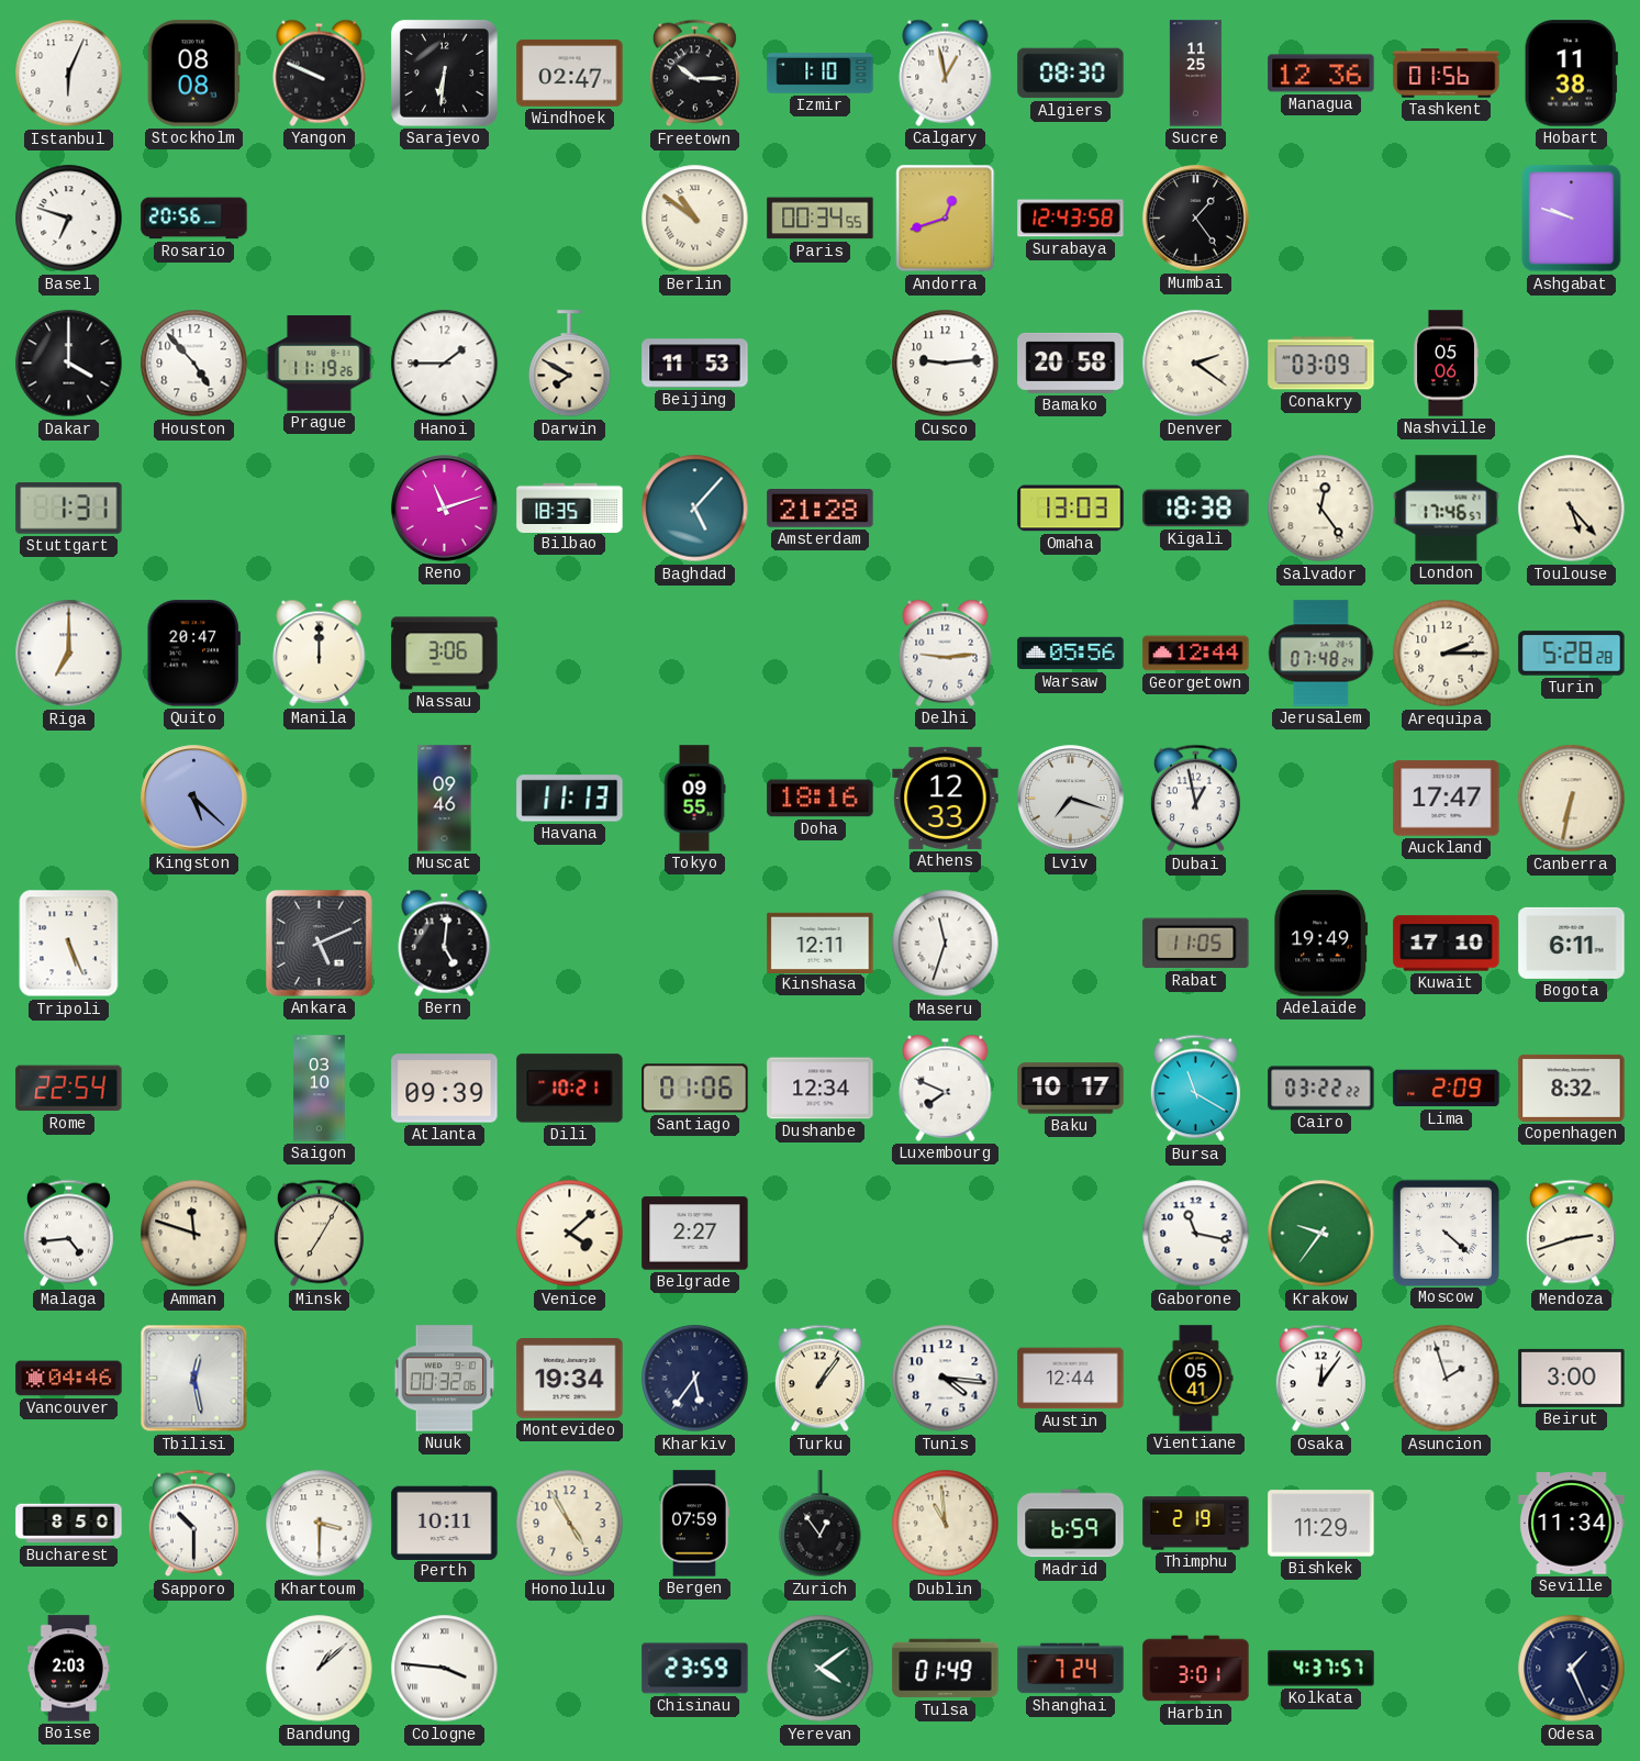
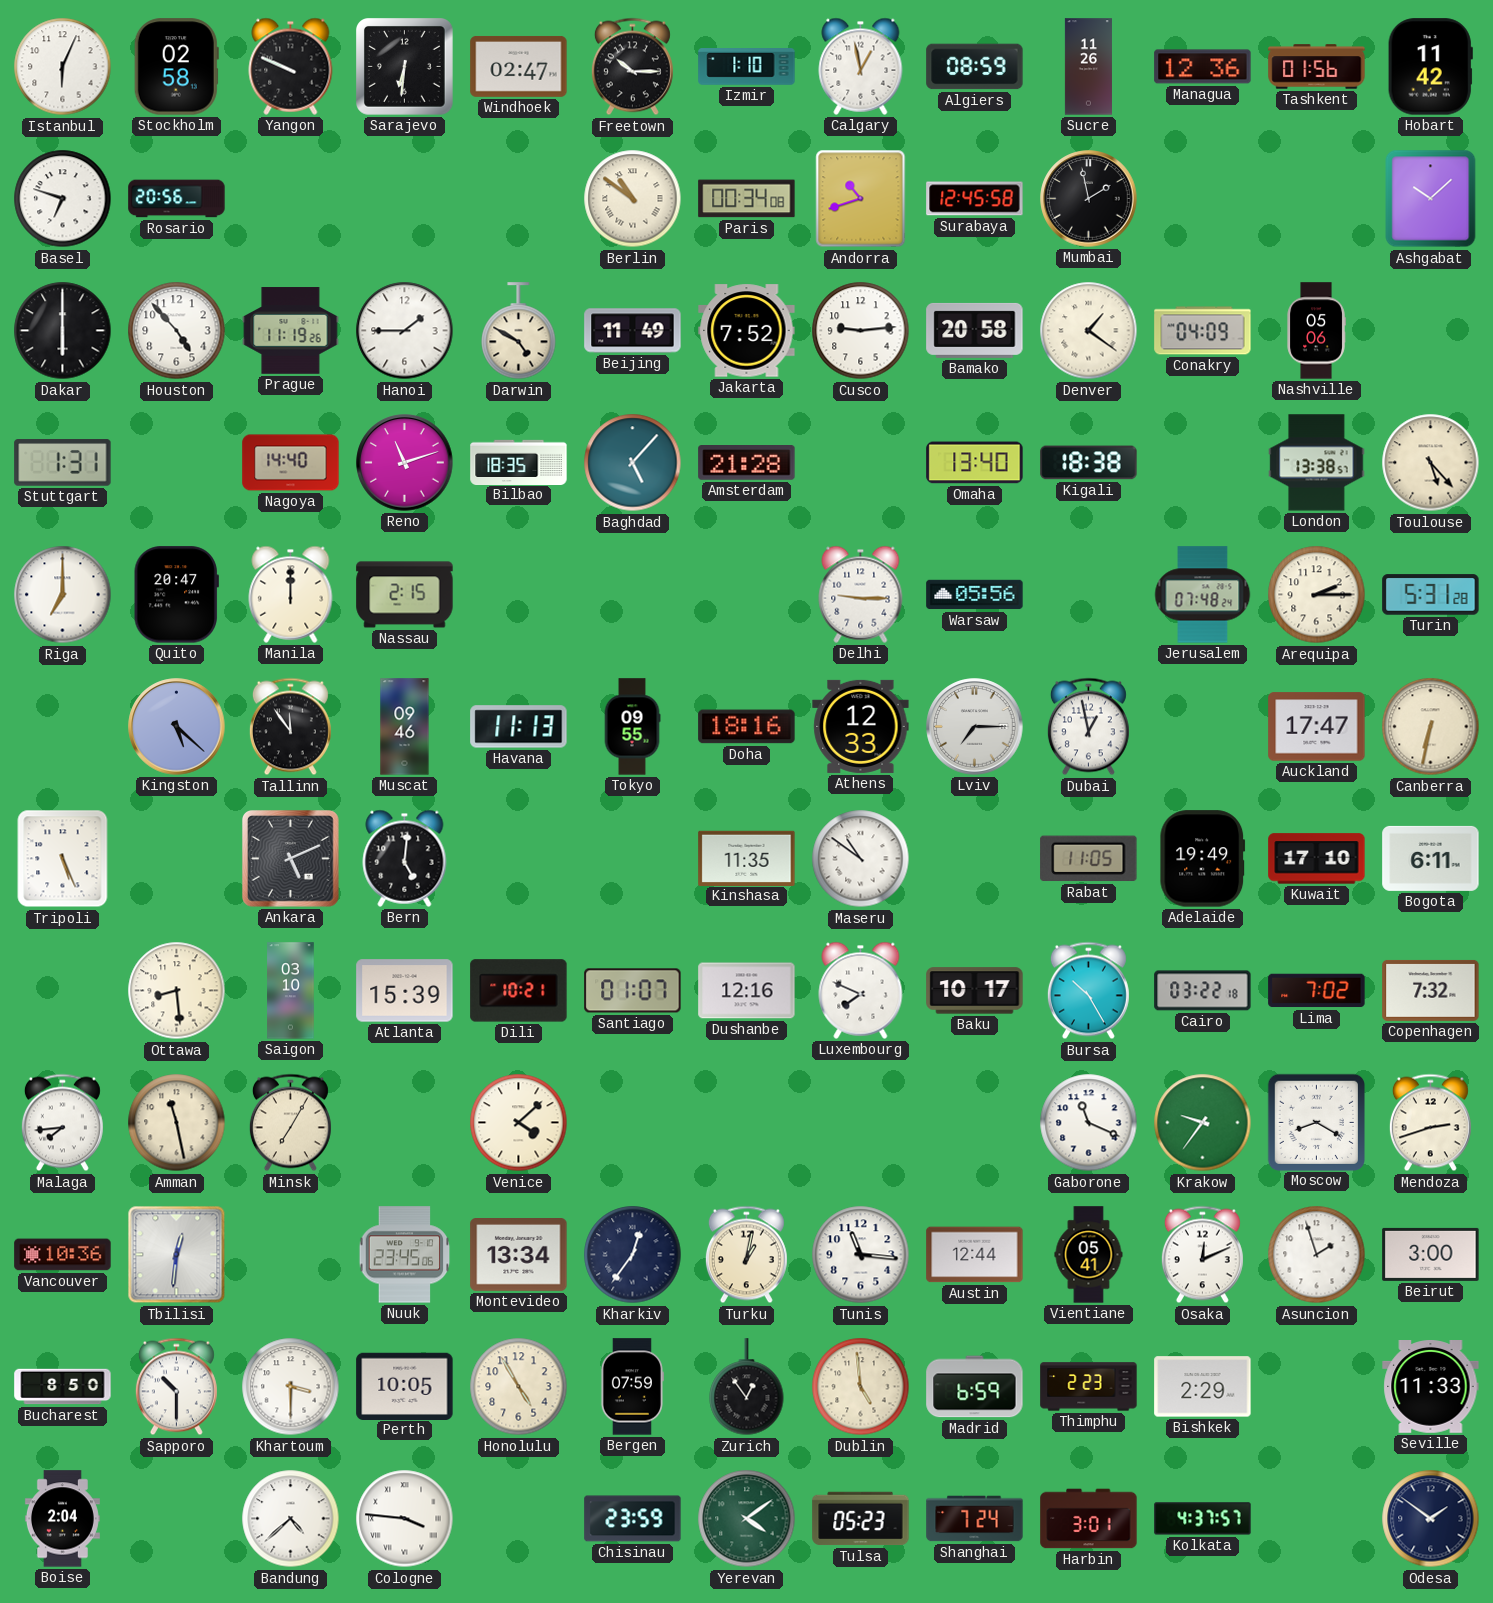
Stockholm: 08:08 -> 02:58 (176, 67)
Algiers: 08:30 -> 08:59 (975, 67)
Sucre: 11:25 -> 11:26 (1088, 67)
Hobart: 11:38 -> 11:42 (1430, 67)
Paris: 00:34:55 -> 00:34:08 (747, 199)
Andorra: 12:42 -> 10:42 (861, 199)
Surabaya: 12:43 -> 12:45 (975, 199)
Mumbai: 1:24 -> 1:58 (1089, 199)
Ashgabat: 9:48 -> 10:08 (1431, 199)
Dakar: 4:00 -> 6:00 (63, 331)
Darwin: 7:50 -> 4:50 (519, 331)
Beijing: 11:53 -> 11:49 (633, 331)
Jakarta: none -> 7:52 (747, 331)
Denver: 2:21 -> 1:21 (1089, 331)
Conakry: 03:09 -> 04:09 (1203, 331)
Nagoya: none -> 14:40 (291, 463)
Omaha: 13:03 -> 13:40 (975, 463)
Salvador: 12:24 -> none (1321, 509)
London: 17:46 -> 13:38 (1317, 463)
Nassau: 3:06 -> 2:15 (405, 595)
Delhi: 9:14 -> 9:15 (861, 594)
Georgetown: 12:44 -> none (1196, 654)
Turin: 5:28 -> 5:31 (1431, 595)
Tallinn: none -> 11:54 (290, 727)
Lviv: 7:18 -> 7:15 (975, 727)
Kinshasa: 12:11 -> 11:35 (747, 858)
Maseru: 11:33 -> 10:51 (861, 859)
Rome: 22:54 -> none (69, 1089)
Ottawa: none -> 8:29 (177, 991)
Atlanta: 09:39 -> 15:39 (405, 991)
Santiago: 01:06 -> 01:07 (633, 991)
Dushanbe: 12:34 -> 12:16 (747, 991)
Bursa: 11:20 -> 10:25 (1088, 991)
Cairo: 03:22:22 -> 03:22:18 (1203, 991)
Lima: 2:09 -> 7:02 (1317, 991)
Copenhagen: 8:32 -> 7:32 (1431, 990)
Malaga: 4:44 -> 7:44 (62, 1123)
Amman: 11:48 -> 11:28 (177, 1123)
Belgrade: 2:27 -> none (695, 1234)
Gaborone: 11:17 -> 11:19 (1089, 1123)
Moscow: 4:22 -> 8:20 (1316, 1122)
Vancouver: 04:46 -> 10:36 (63, 1255)
Tbilisi: 12:28 -> 12:31 (177, 1255)
Nuuk: 00:32 -> 23:45 (405, 1255)
Montevideo: 19:34 -> 13:34 (519, 1255)
Kharkiv: 5:36 -> 12:36 (633, 1255)
Turku: 1:06 -> 1:02 (746, 1255)
Tunis: 4:16 -> 11:16 (861, 1255)
Osaka: 12:06 -> 12:11 (1202, 1255)
Perth: 10:11 -> 10:05 (405, 1386)
Dublin: 10:59 -> 4:59 (861, 1387)
Thimphu: 2:19 -> 2:23 (1089, 1387)
Bishkek: 11:29 -> 2:29 (1203, 1387)
Seville: 11:34 -> 11:33 (1431, 1387)
Boise: 2:03 -> 2:04 (62, 1519)
Bandung: 1:08 -> 4:38 (291, 1519)
Tulsa: 01:49 -> 05:23 (861, 1519)
Odesa: 1:26 -> 1:51 (1431, 1519)
